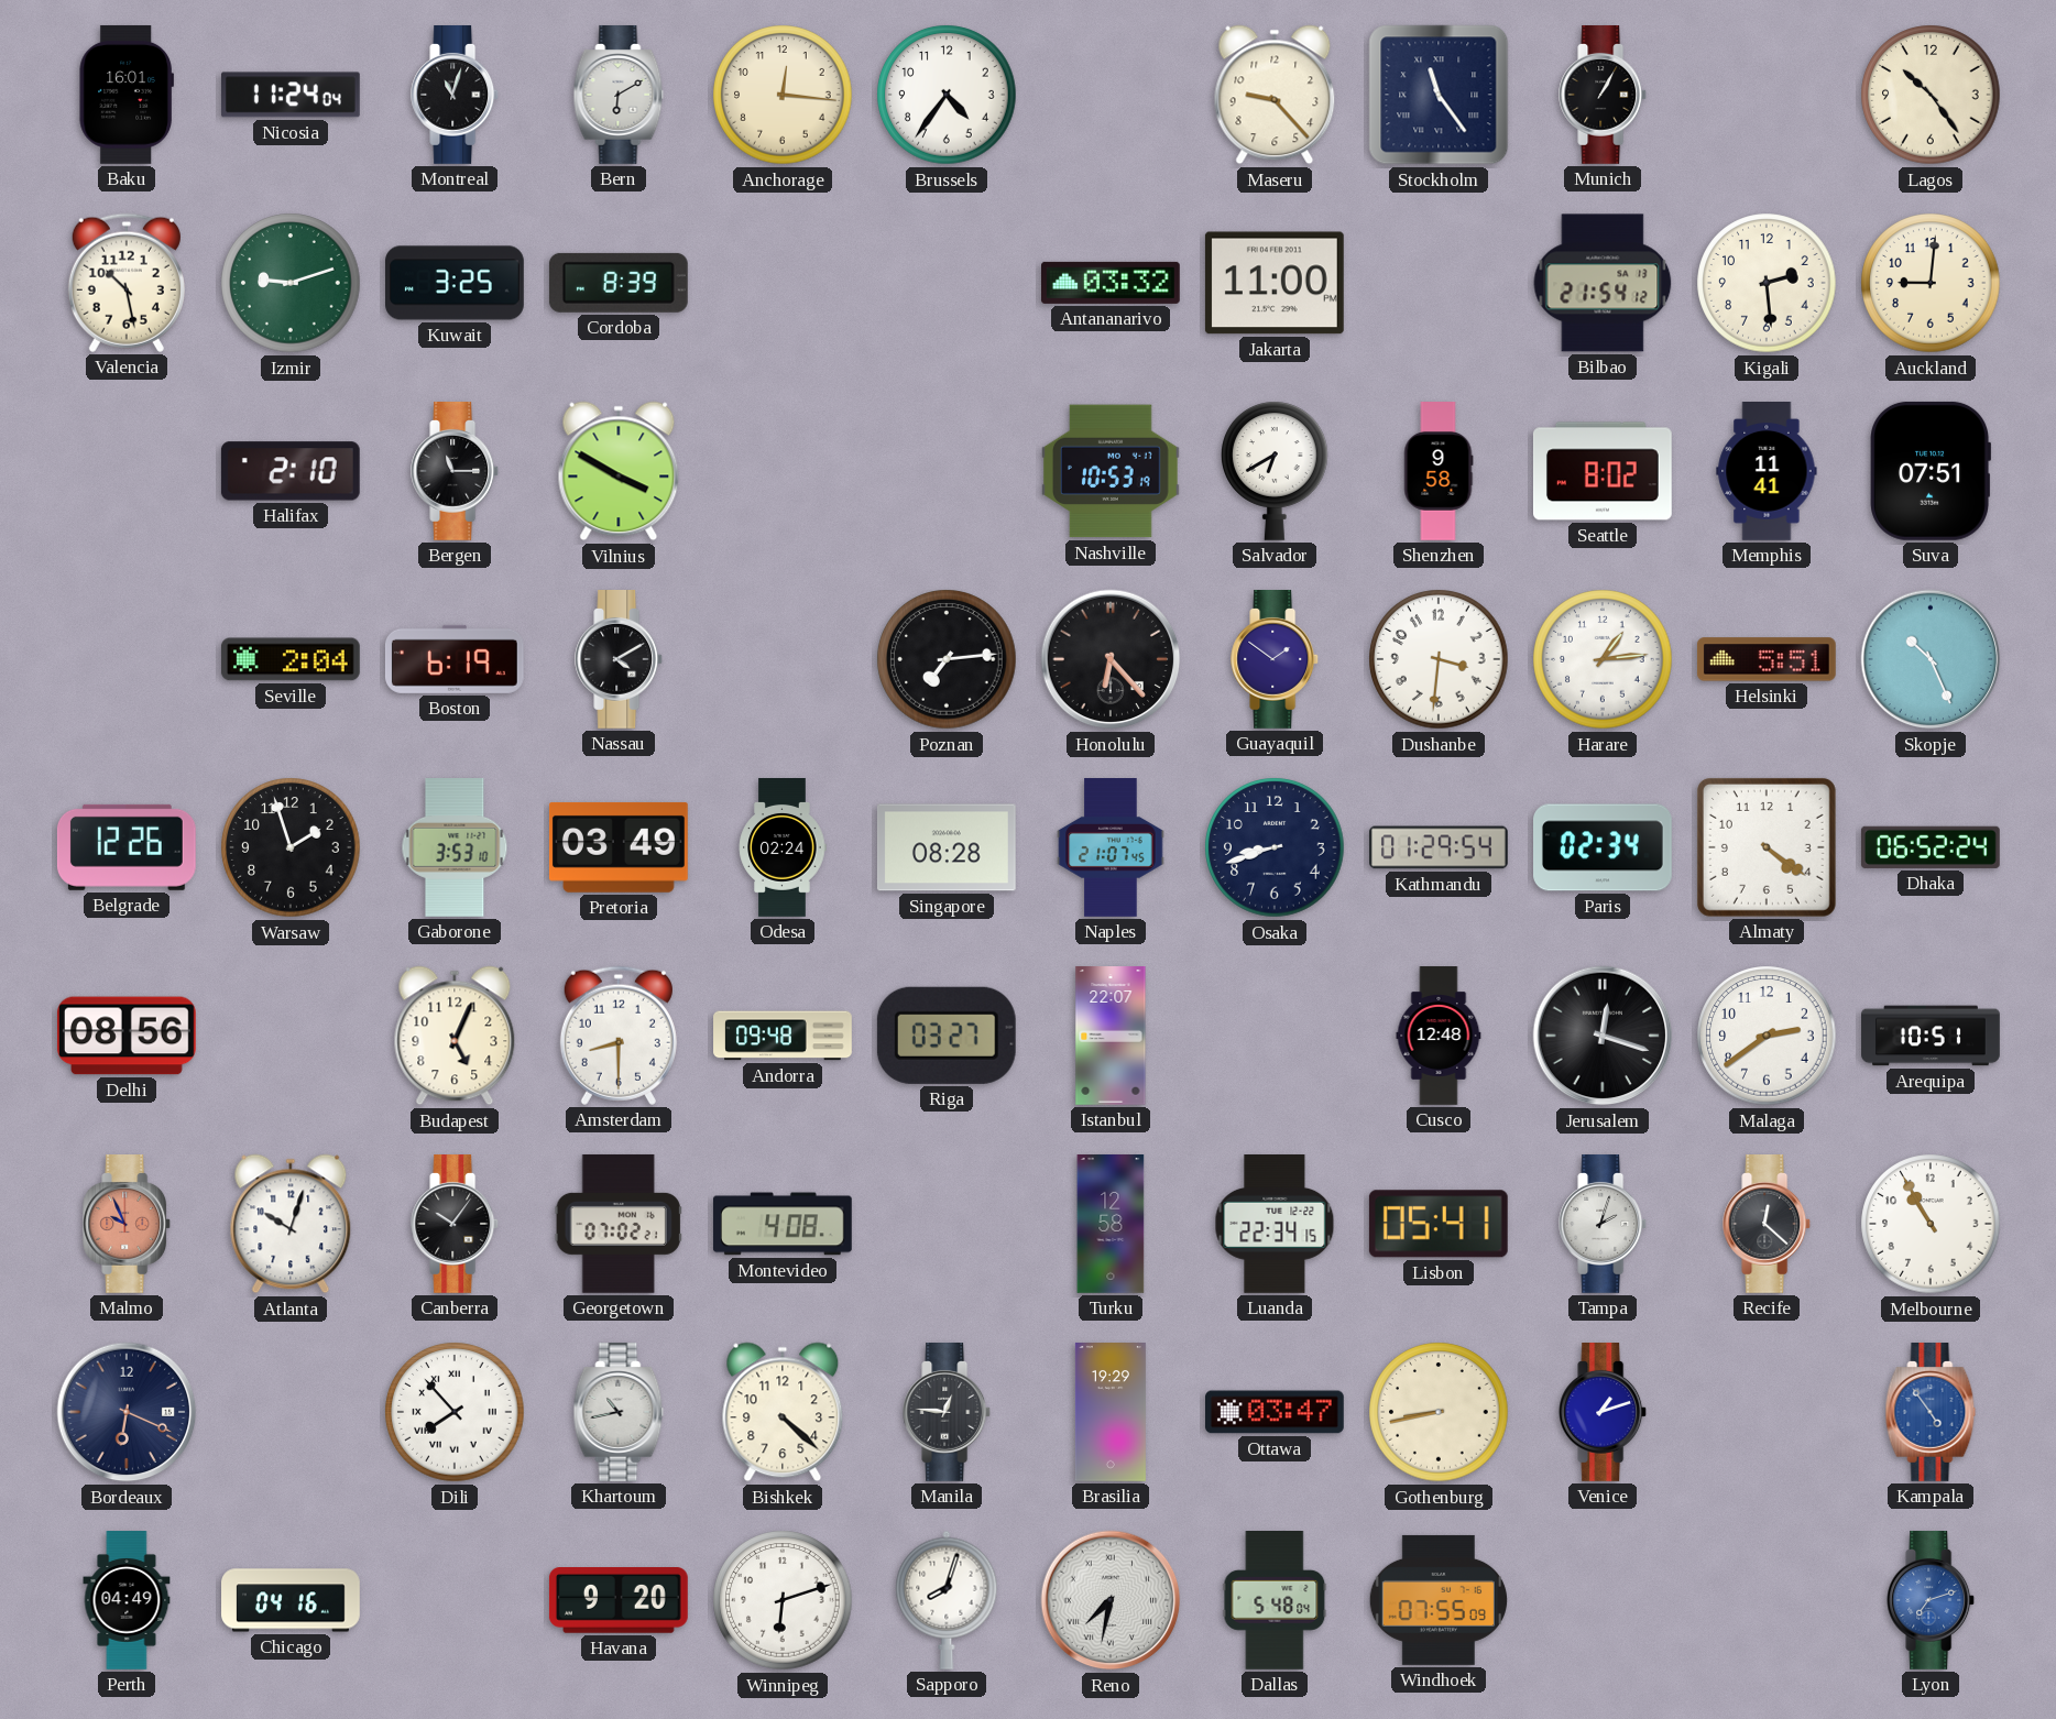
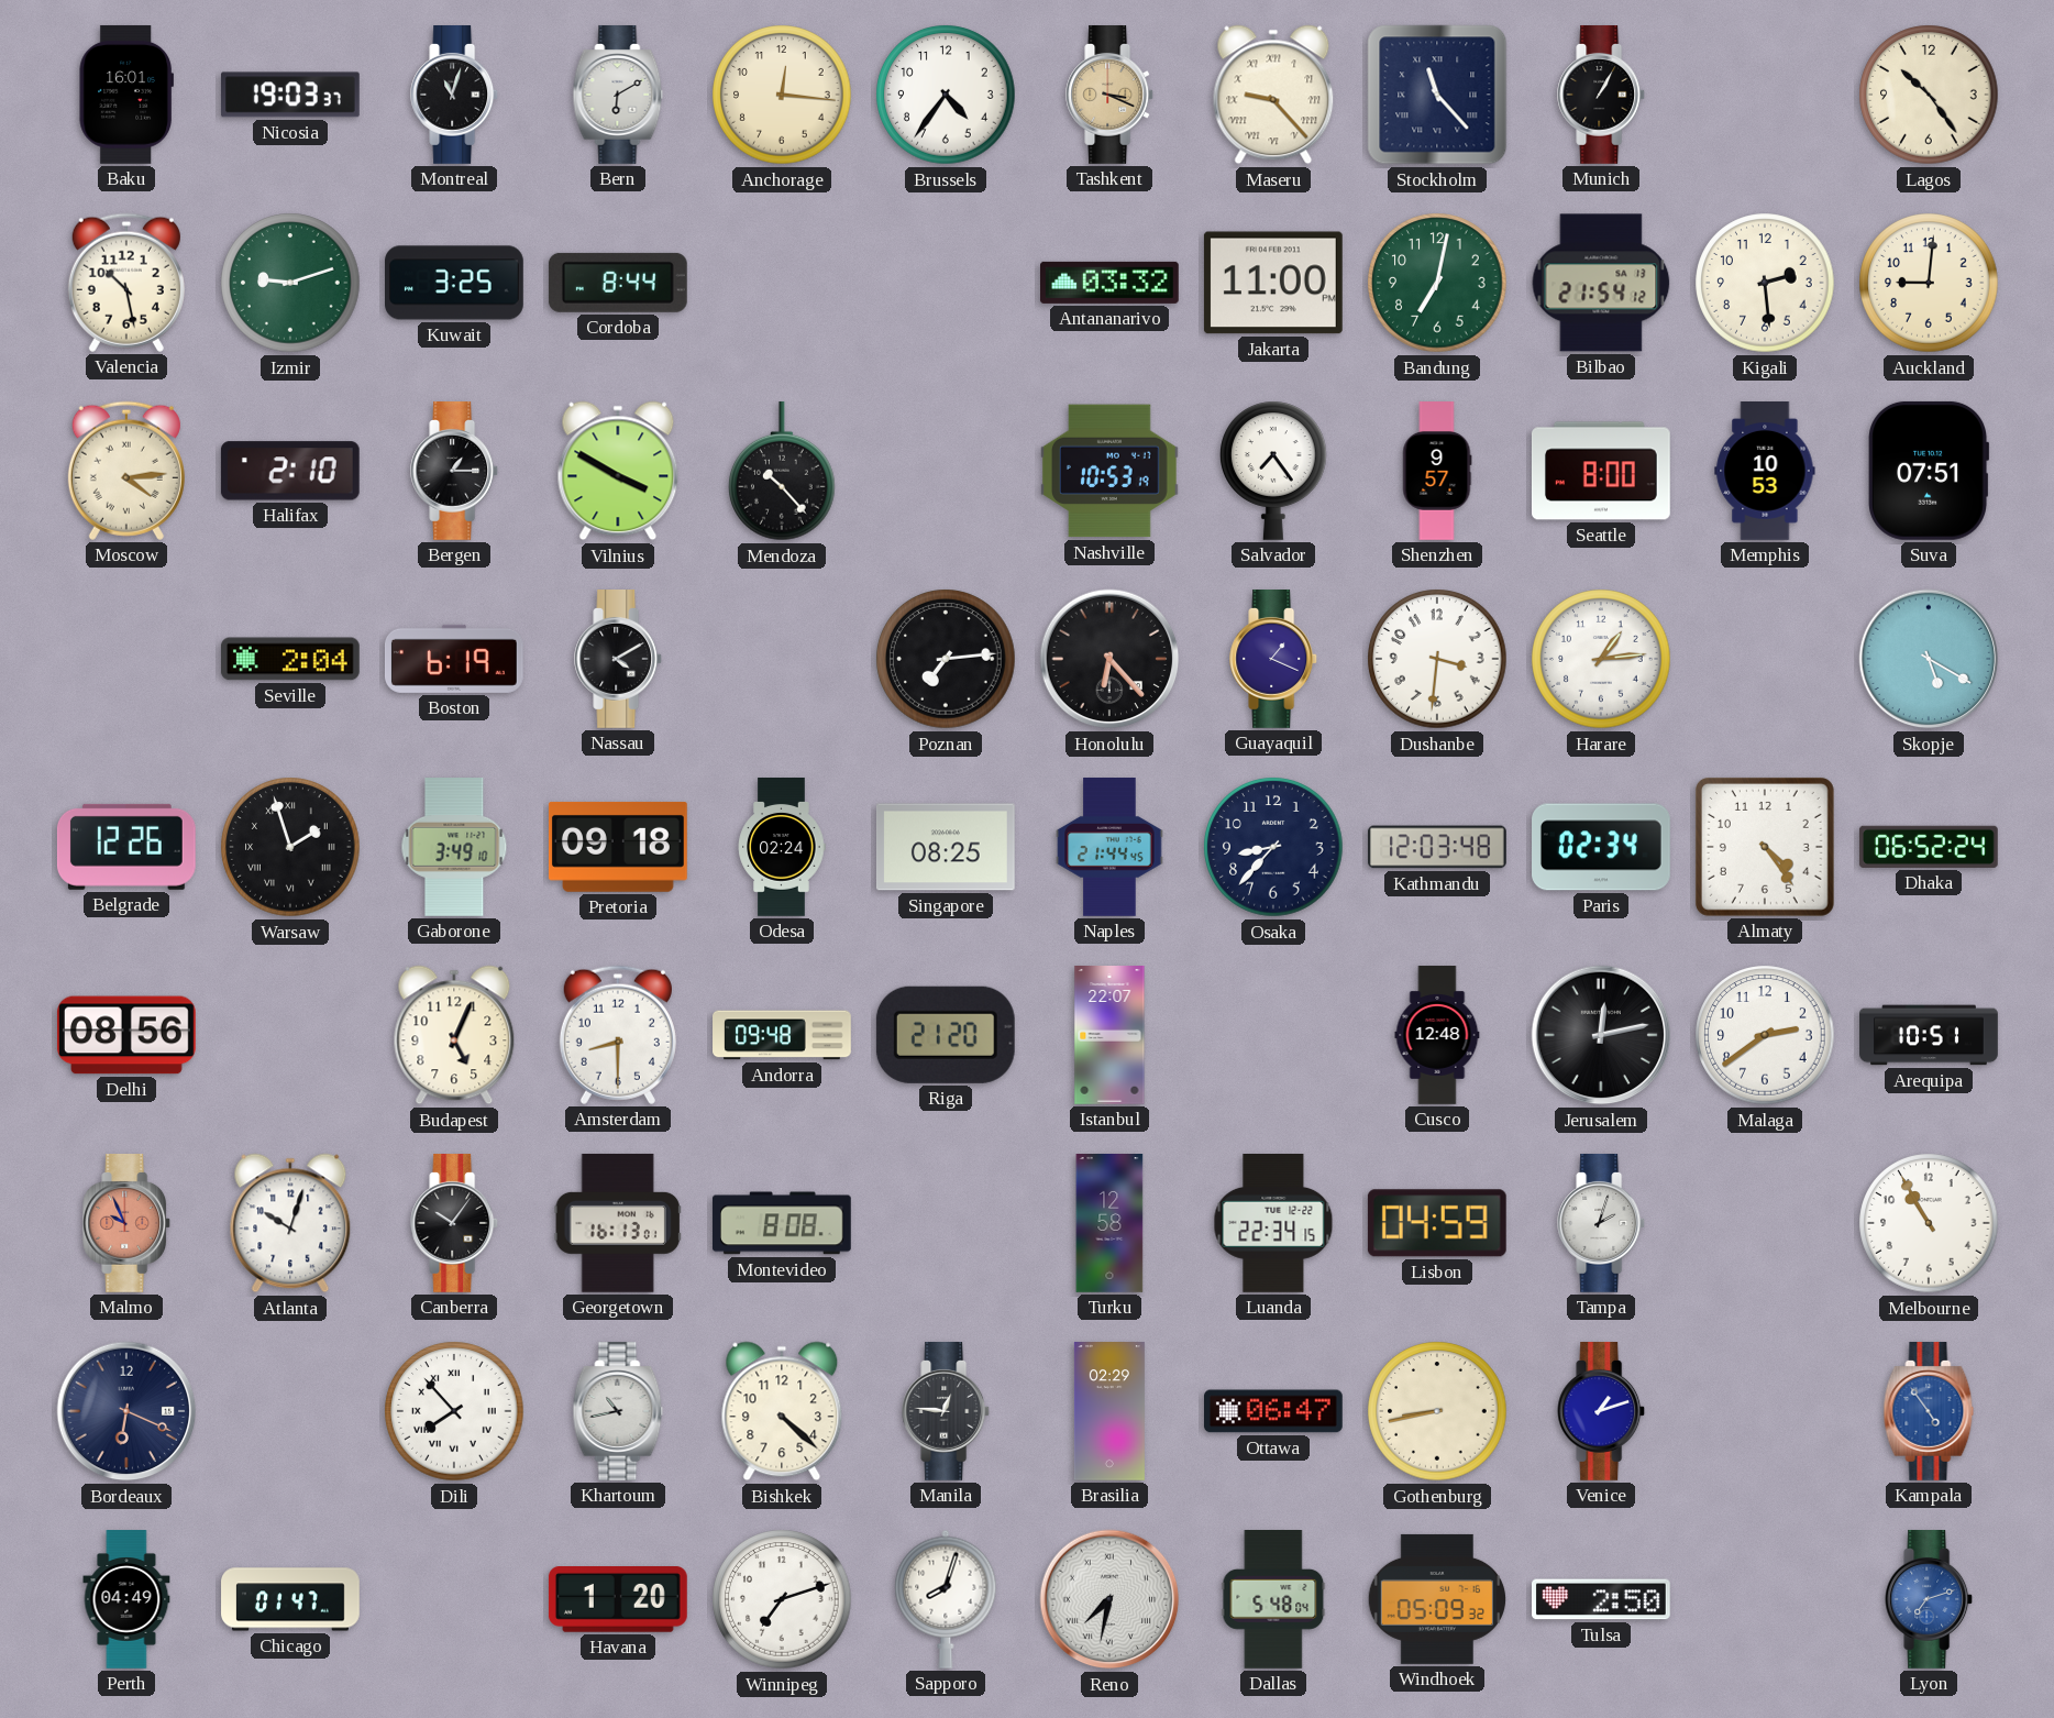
Nicosia: 11:24 -> 19:03 (290, 95)
Tashkent: none -> 3:19 (1111, 96)
Maseru numerals: Arabic -> Roman (1273, 95)
Stockholm: 11:24 -> 11:23 (1437, 95)
Cordoba: 8:39 -> 8:44 (618, 283)
Bandung: none -> 7:02 (1437, 283)
Moscow: none -> 4:14 (126, 471)
Bergen: 11:15 -> 1:15 (455, 472)
Mendoza: none -> 10:23 (783, 471)
Salvador: 6:40 -> 7:24 (1274, 471)
Shenzhen: 9:58 -> 9:57 (1437, 472)
Seattle: 8:02 -> 8:00 (1601, 471)
Memphis: 11:41 -> 10:53 (1765, 472)
Guayaquil: 1:51 -> 1:19 (1274, 660)
Helsinki: 5:51 -> none (1767, 659)
Skopje: 10:26 -> 5:20 (1929, 659)
Warsaw numerals: Arabic -> Roman (290, 847)
Gaborone: 3:53 -> 3:49 (454, 848)
Pretoria: 03:49 -> 09:18 (618, 847)
Singapore: 08:28 -> 08:25 (946, 847)
Naples: 21:07 -> 21:44 (1109, 848)
Osaka: 8:42 -> 8:37 (1273, 847)
Kathmandu: 01:29 -> 12:03 (1438, 847)
Almaty: 4:21 -> 4:24 (1765, 847)
Riga: 03:27 -> 21:20 (946, 1035)
Jerusalem: 12:18 -> 12:13 (1601, 1035)
Georgetown: 07:02 -> 16:13 (618, 1223)
Montevideo: 4:08 -> 8:08 (782, 1223)
Lisbon: 05:41 -> 04:59 (1437, 1223)
Recife: 12:22 -> none (1768, 1225)
Brasilia: 19:29 -> 02:29 (1109, 1412)
Ottawa: 03:47 -> 06:47 (1274, 1411)
Chicago: 04:16 -> 01:47 (290, 1599)
Havana: 9:20 -> 1:20 (618, 1600)
Winnipeg: 6:12 -> 7:12 (782, 1599)
Windhoek: 07:55 -> 05:09 (1436, 1599)
Tulsa: none -> 2:50 (1602, 1599)
